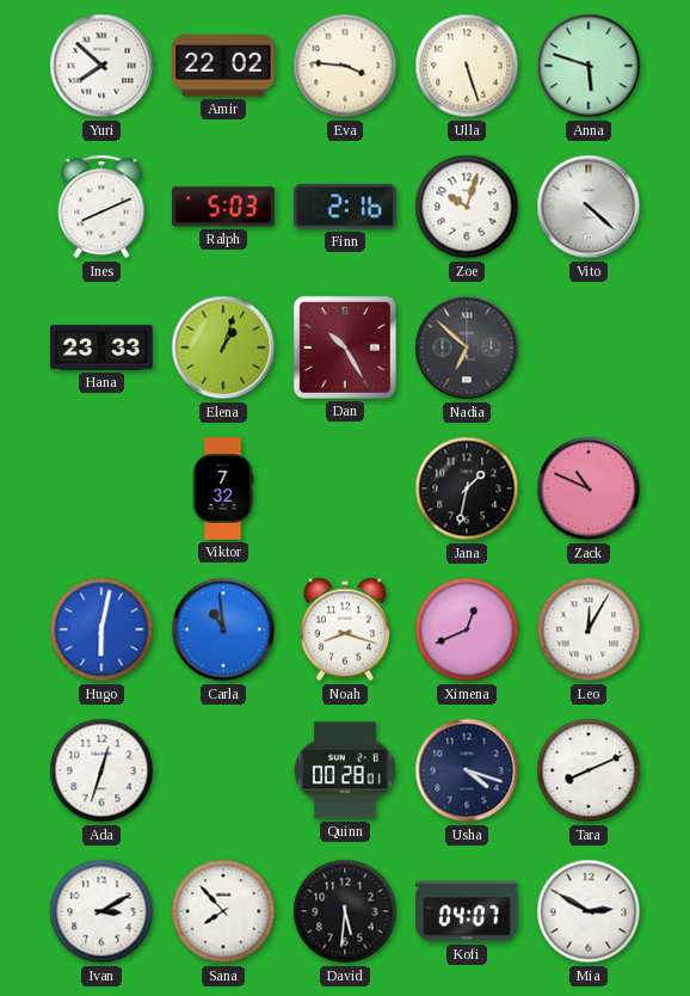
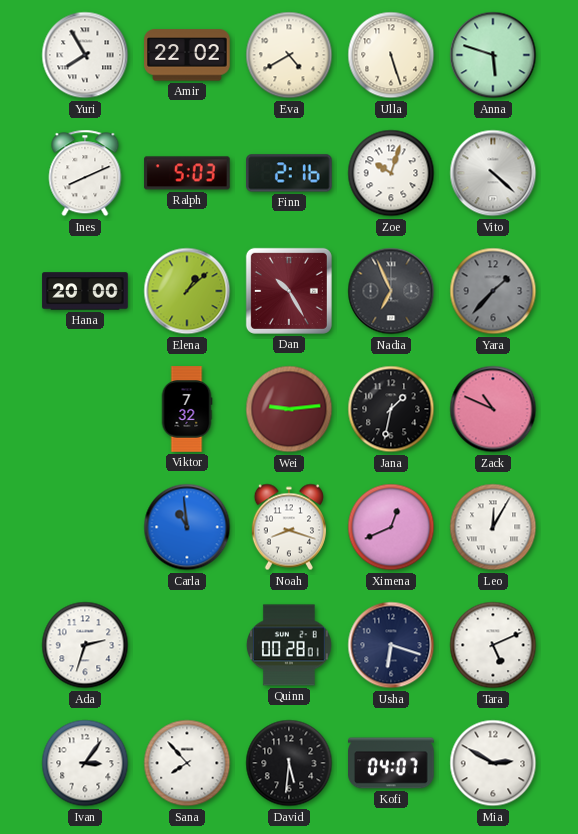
Yuri: 7:52 -> 7:55 (85, 55)
Eva: 3:46 -> 4:40 (289, 55)
Hana: 23:33 -> 20:00 (85, 291)
Elena: 1:03 -> 1:08 (187, 291)
Nadia: 6:52 -> 6:56 (391, 291)
Yara: none -> 1:37 (493, 291)
Wei: none -> 9:14 (289, 409)
Hugo: 6:02 -> none (101, 629)
Ada: 12:33 -> 2:33 (85, 645)
Usha: 4:18 -> 6:18 (391, 645)
Tara: 8:11 -> 5:11 (493, 645)
Ivan: 3:10 -> 3:06 (85, 763)
